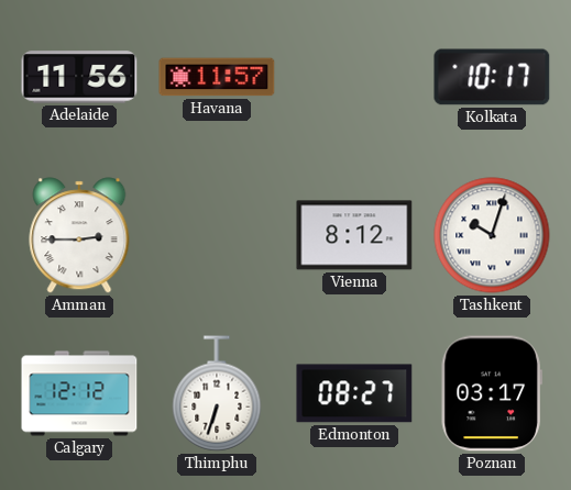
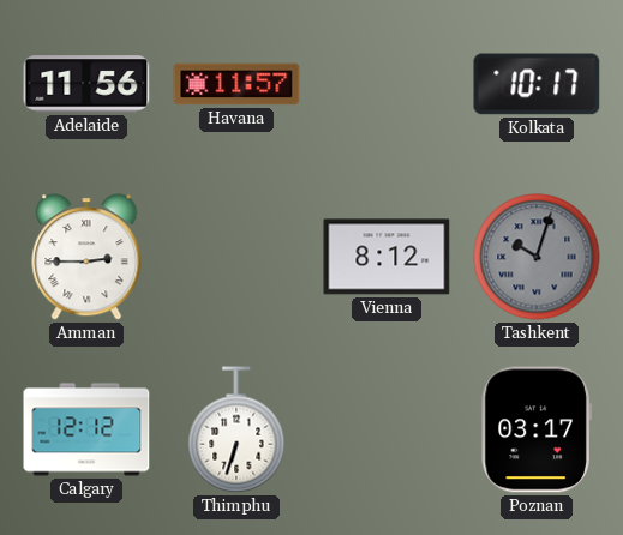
Tashkent dial: white -> grey (537, 257)
Edmonton: 08:27 -> none (354, 393)
